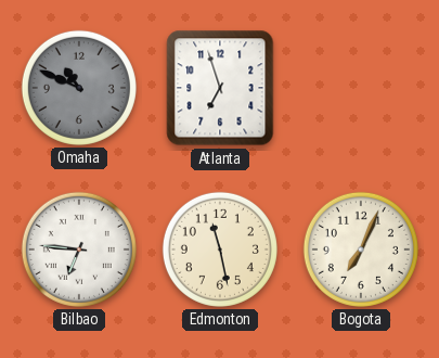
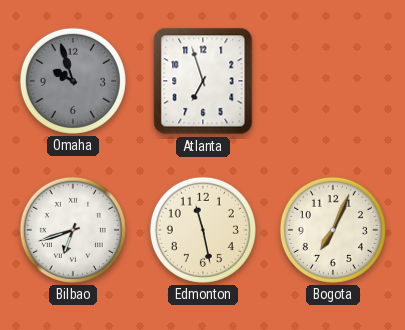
Omaha: 10:49 -> 9:57 (73, 81)
Bilbao: 6:46 -> 6:42 (73, 230)
